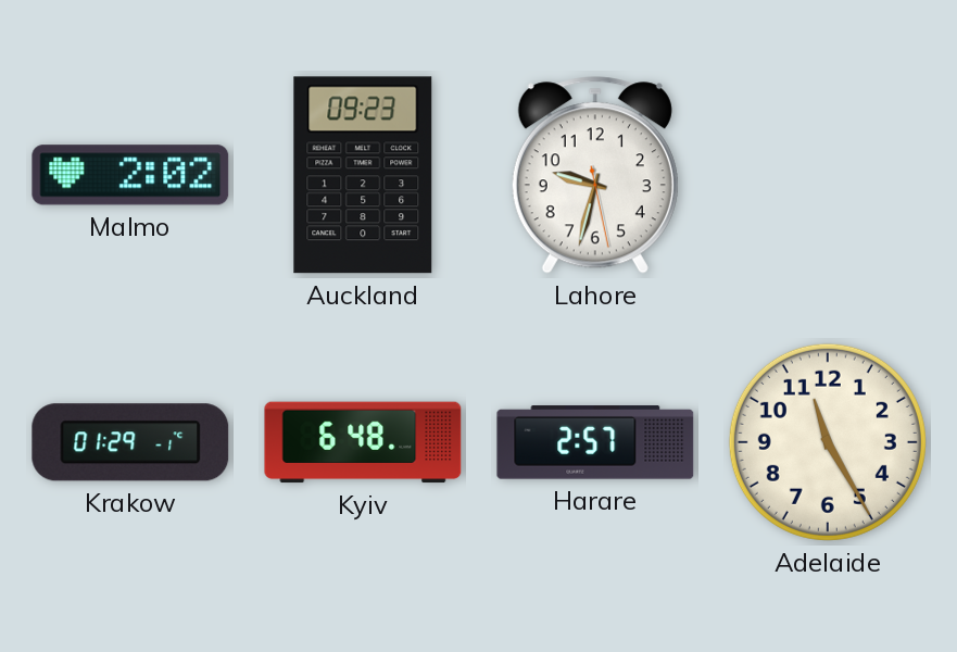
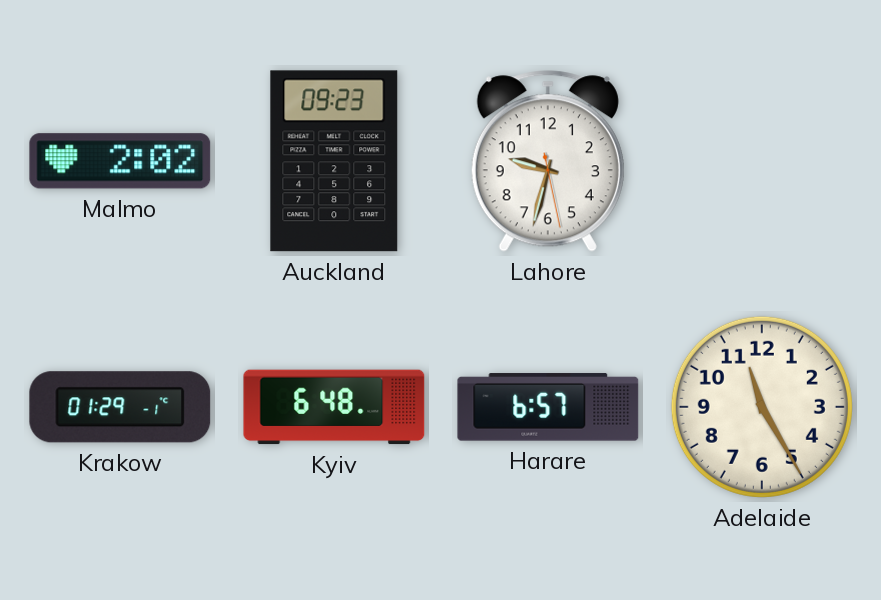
Harare: 2:57 -> 6:57 (548, 407)
